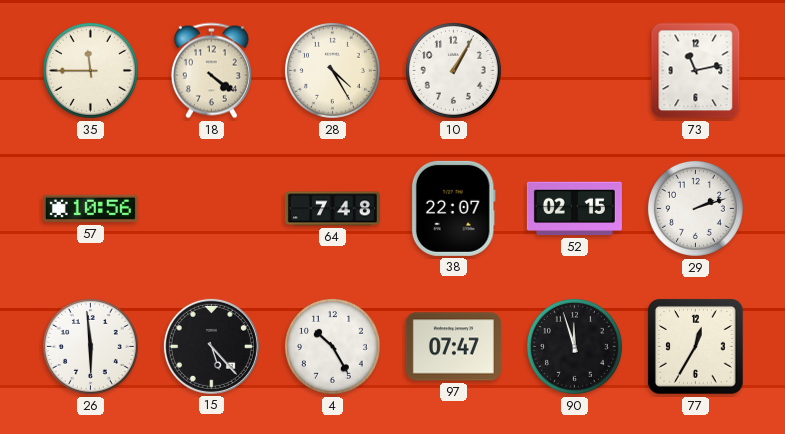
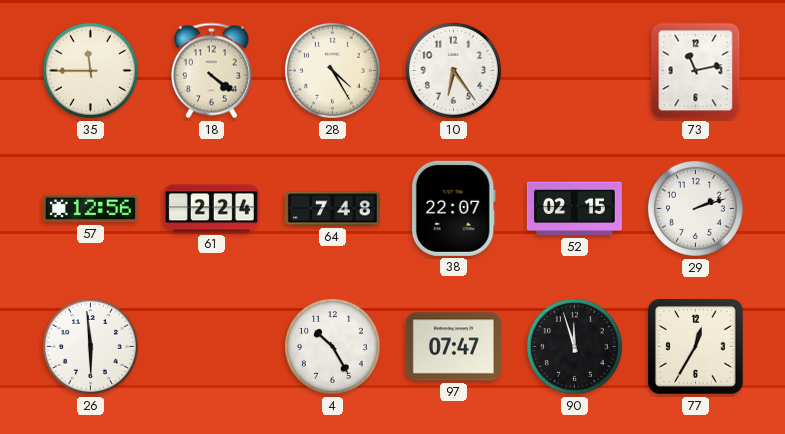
10: 1:05 -> 6:24 (453, 70)
57: 10:56 -> 12:56 (90, 209)
61: none -> 2:24 (211, 209)
15: 5:23 -> none (211, 346)
